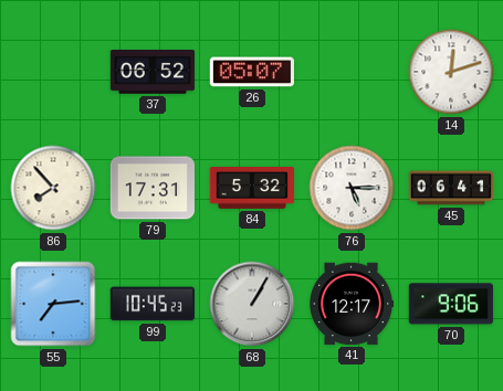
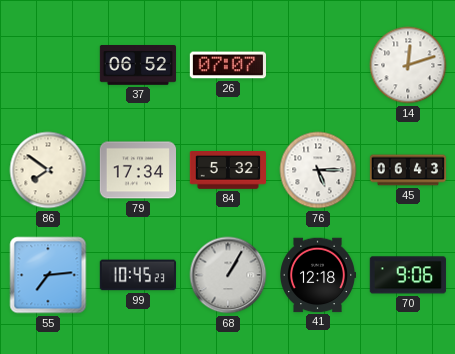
26: 05:07 -> 07:07 (227, 65)
86: 7:53 -> 7:51 (48, 170)
79: 17:31 -> 17:34 (137, 170)
45: 06:41 -> 06:43 (408, 170)
41: 12:17 -> 12:18 (318, 275)
